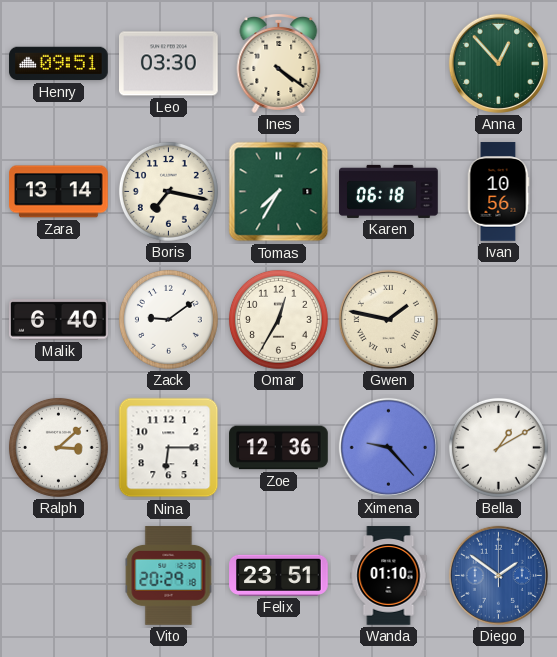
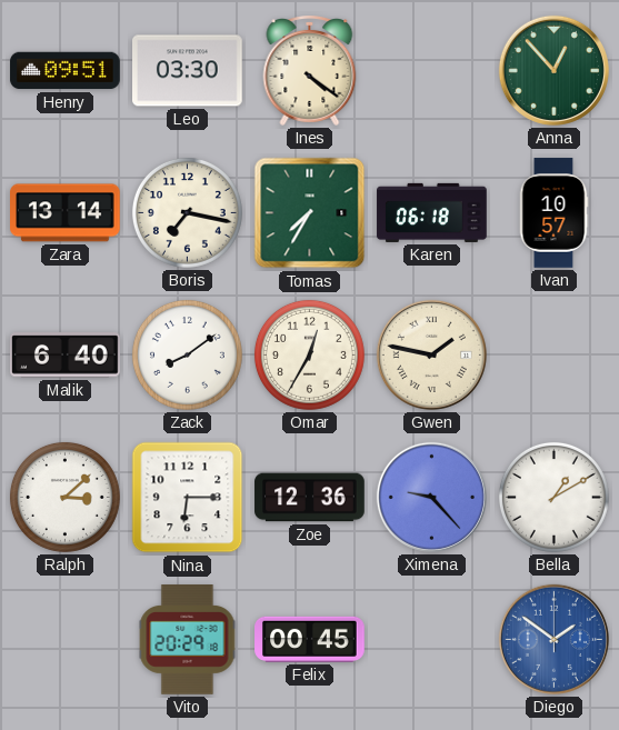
Ivan: 10:56 -> 10:57 (553, 213)
Zack: 9:09 -> 8:09 (187, 354)
Felix: 23:51 -> 00:45 (310, 639)
Wanda: 01:10 -> none (389, 576)
